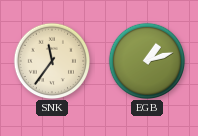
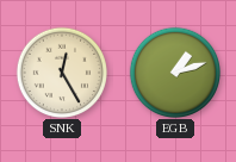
SNK: 11:36 -> 12:25 (61, 71)
